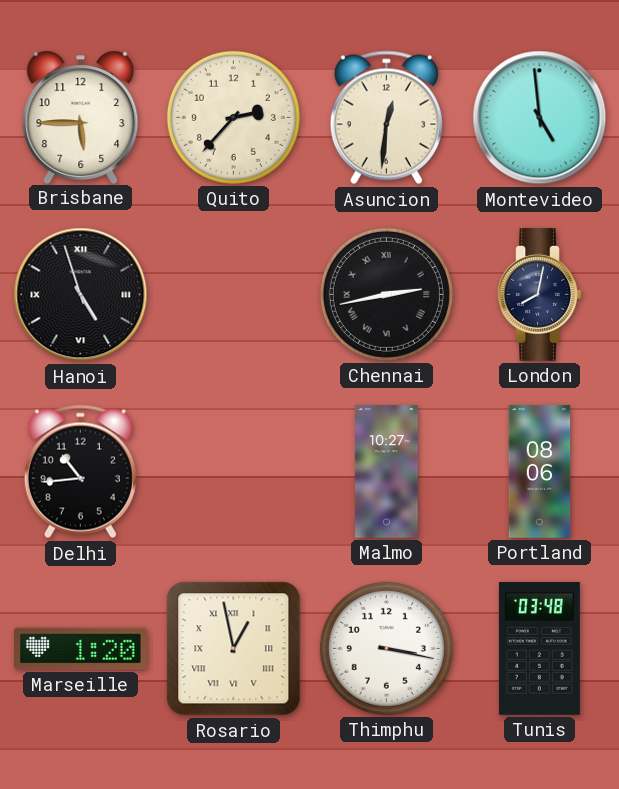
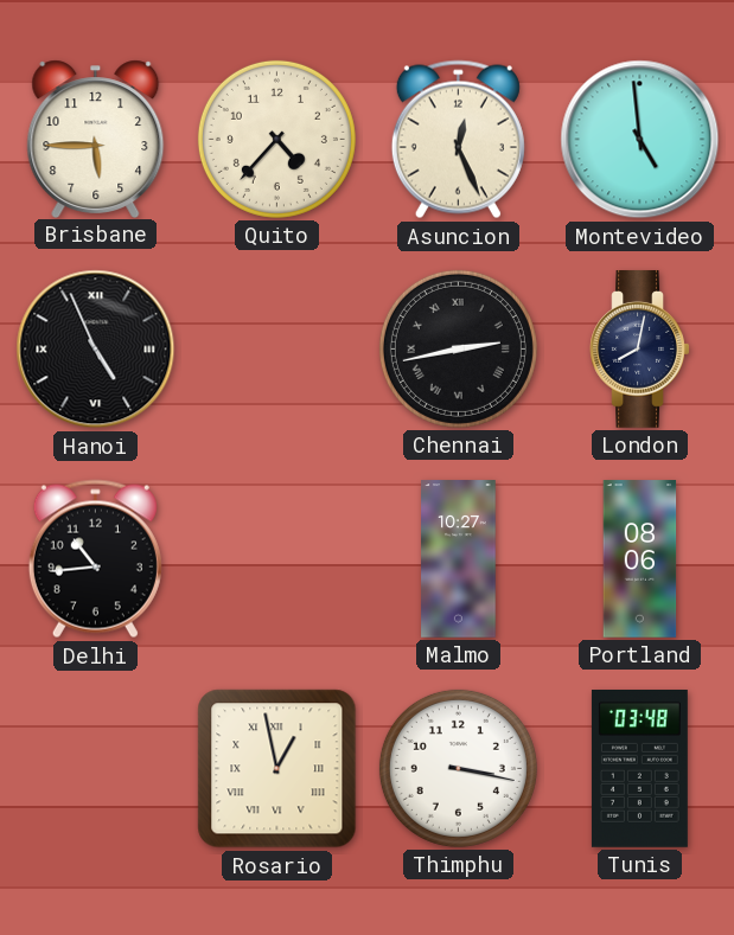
Quito: 2:37 -> 4:37 (276, 139)
Asuncion: 12:31 -> 12:26 (458, 140)
Hanoi: 4:57 -> 4:56 (96, 350)
Marseille: 1:20 -> none (81, 649)
